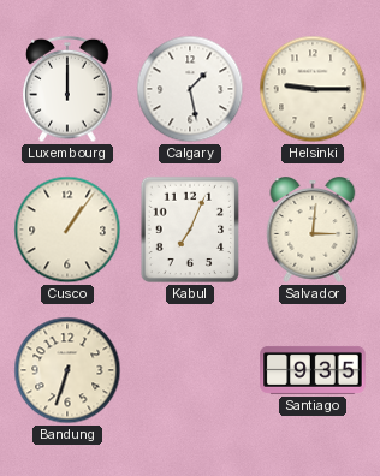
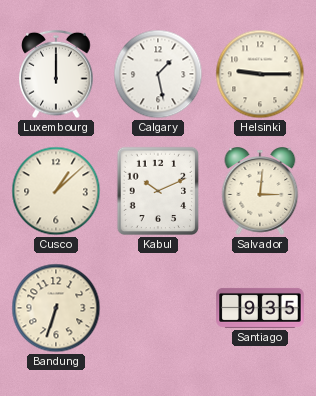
Cusco: 1:06 -> 1:08 (56, 191)
Kabul: 7:04 -> 10:11 (157, 191)
